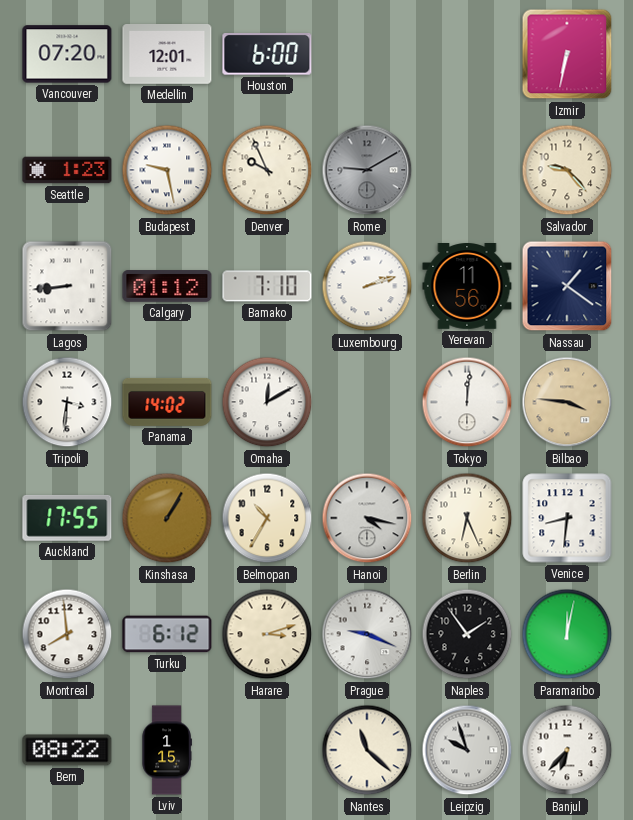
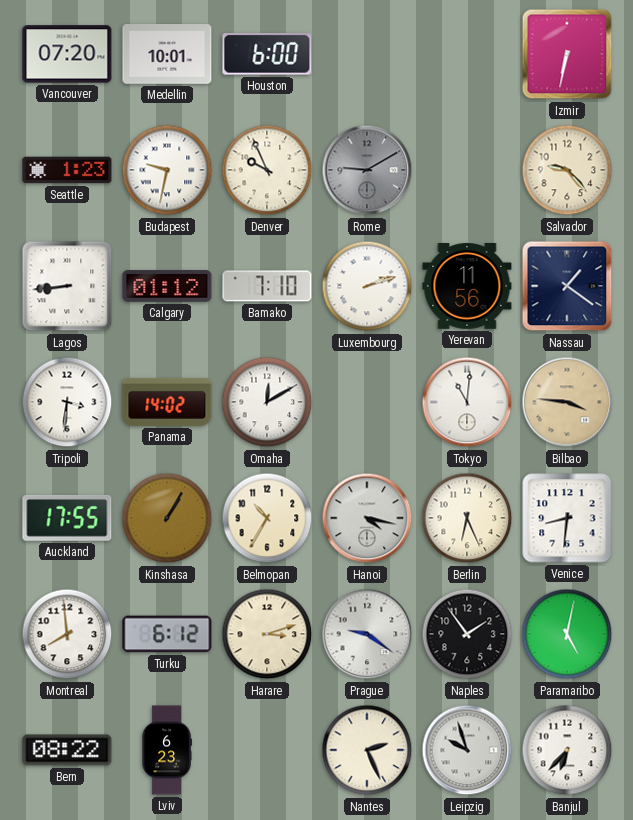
Medellin: 12:01 -> 10:01 (167, 55)
Budapest: 9:28 -> 9:32 (167, 170)
Tokyo: 12:01 -> 11:01 (467, 402)
Prague: 9:19 -> 9:21 (367, 634)
Paramaribo: 12:02 -> 5:02 (567, 634)
Lviv: 1:15 -> 6:23 (167, 750)
Nantes: 11:22 -> 2:26 (367, 750)
